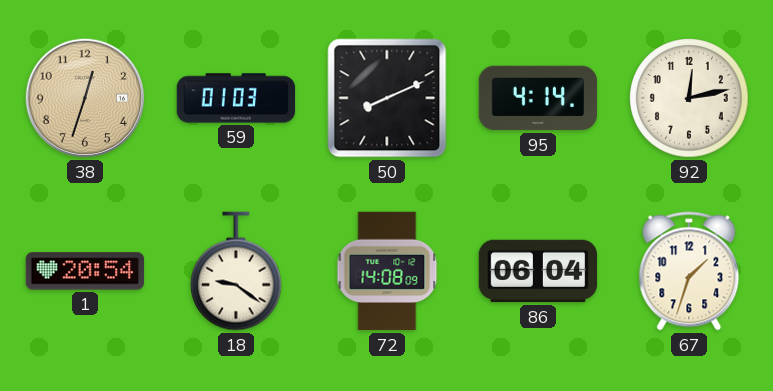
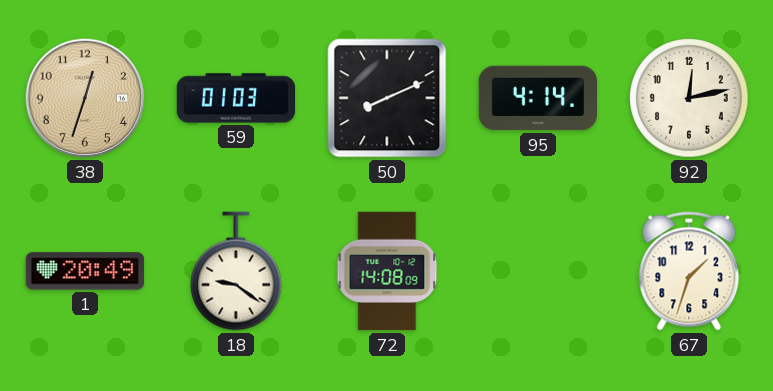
1: 20:54 -> 20:49 (85, 271)
86: 06:04 -> none (538, 271)
